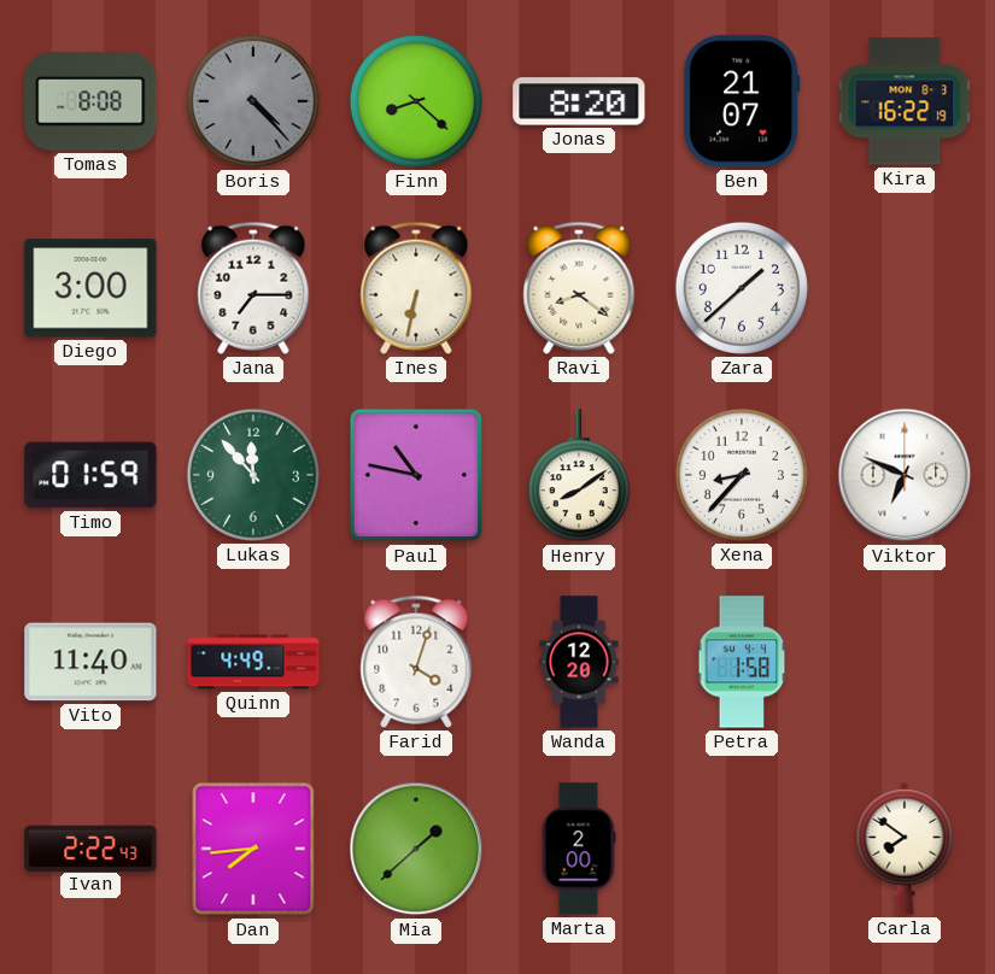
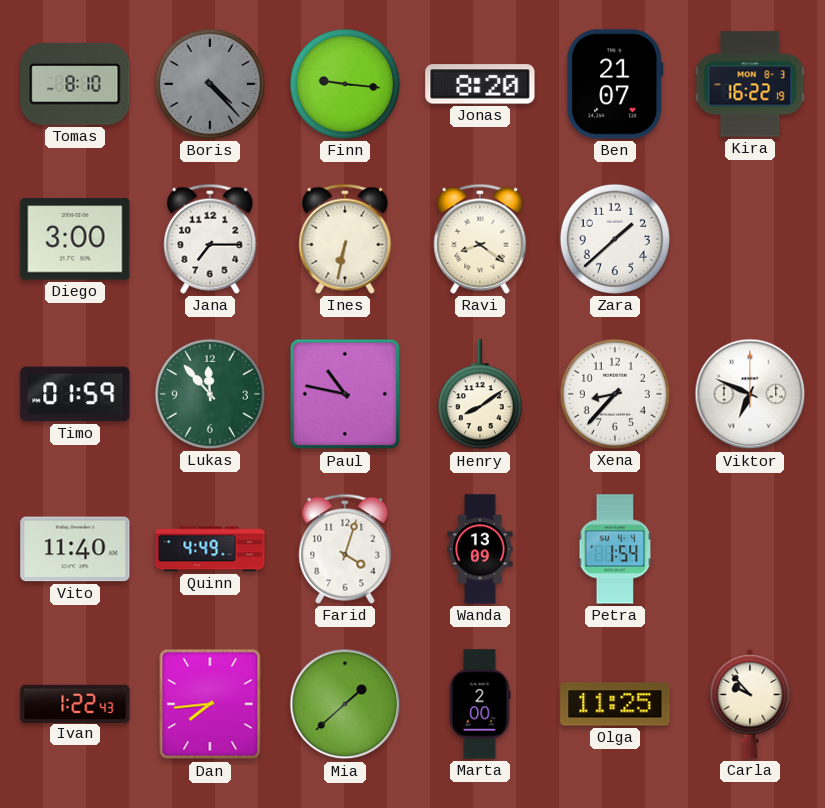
Tomas: 8:08 -> 8:10 (75, 84)
Finn: 8:22 -> 9:16 (345, 84)
Wanda: 12:20 -> 13:09 (480, 549)
Petra: 1:58 -> 1:54 (615, 549)
Ivan: 2:22 -> 1:22 (75, 703)
Olga: none -> 11:25 (615, 704)
Carla: 7:51 -> 9:53 (750, 704)
